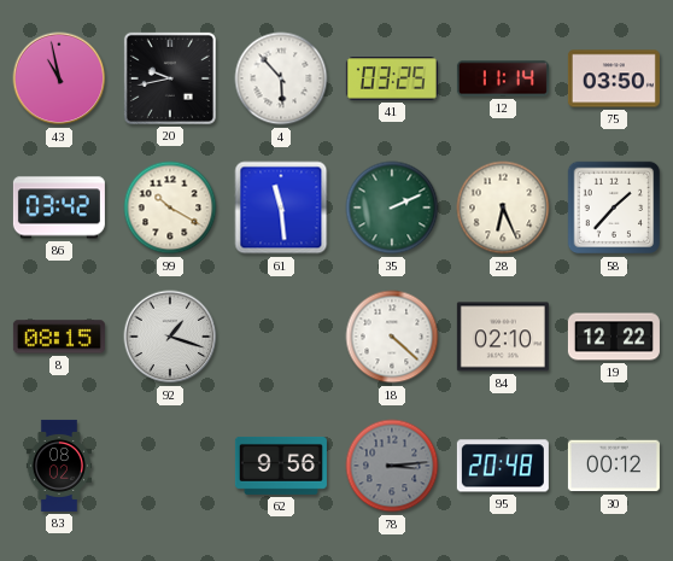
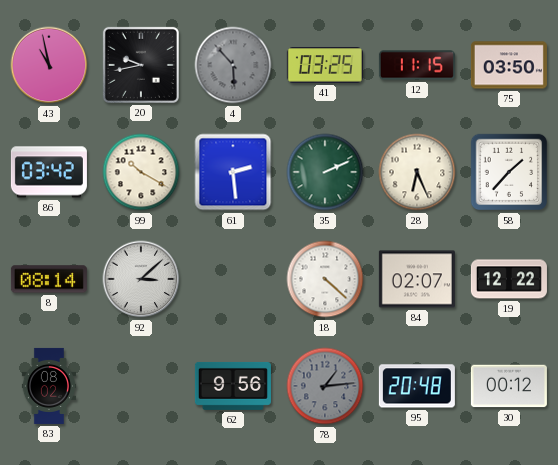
4 dial: white -> grey (233, 65)
12: 11:14 -> 11:15 (417, 65)
61: 11:29 -> 2:29 (233, 172)
8: 08:15 -> 08:14 (49, 279)
92: 1:18 -> 3:08 (141, 279)
84: 02:10 -> 02:07 (417, 279)
78: 3:14 -> 1:14 (325, 386)
